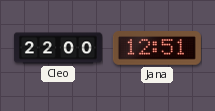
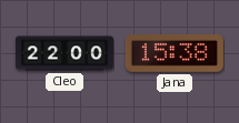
Jana: 12:51 -> 15:38 (175, 54)
